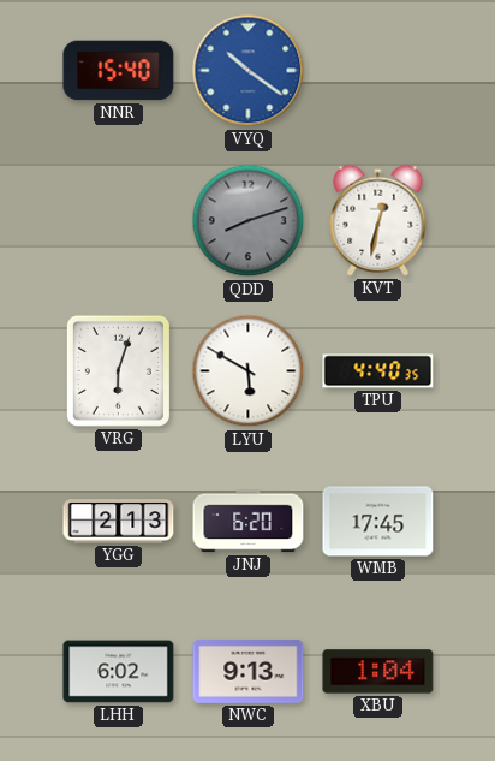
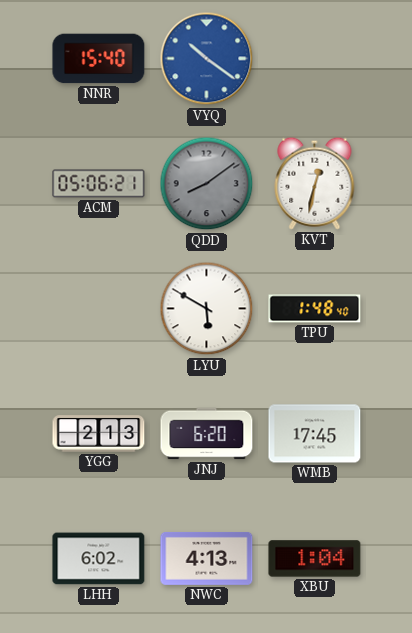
ACM: none -> 05:06 (99, 184)
QDD: 8:12 -> 8:09 (207, 184)
VRG: 6:03 -> none (118, 370)
TPU: 4:40 -> 1:48 (315, 309)
NWC: 9:13 -> 4:13 (207, 558)
